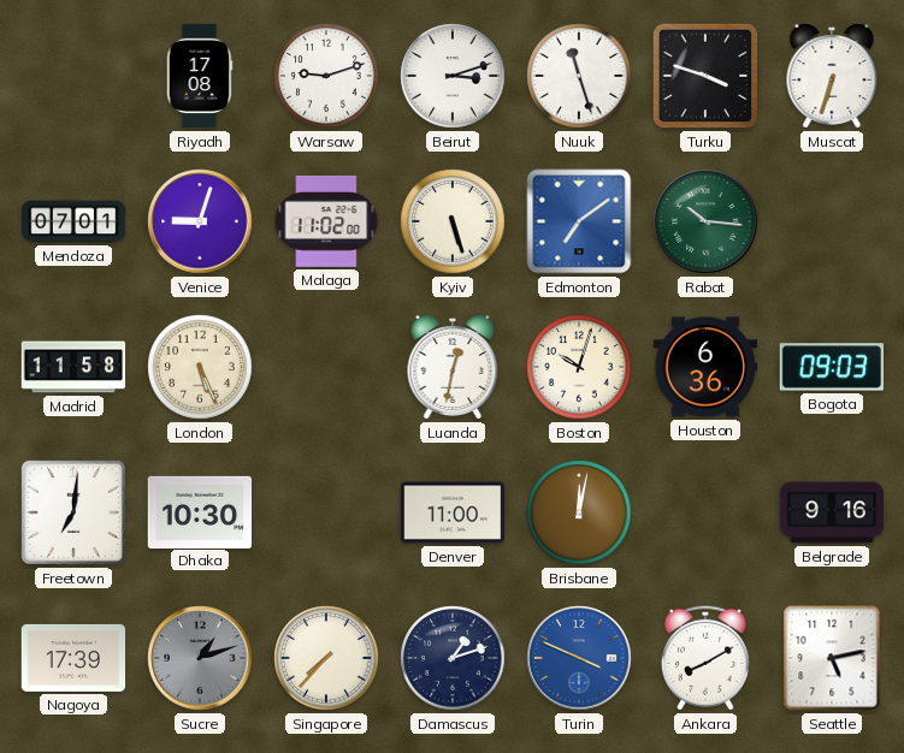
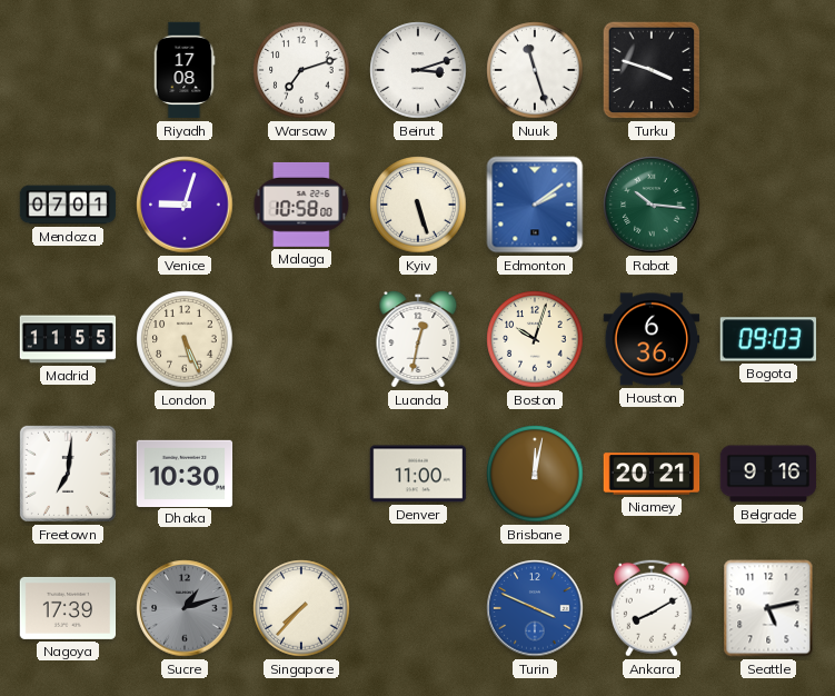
Warsaw: 9:12 -> 7:12 (301, 70)
Muscat: 6:33 -> none (832, 76)
Malaga: 11:02 -> 10:58 (301, 205)
Edmonton: 7:09 -> 2:09 (535, 205)
Madrid: 11:58 -> 11:55 (68, 339)
Niamey: none -> 20:21 (652, 474)
Damascus: 1:12 -> none (453, 658)
